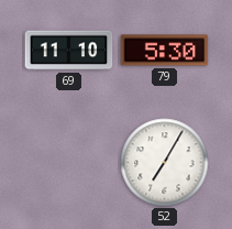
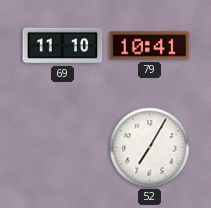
79: 5:30 -> 10:41 (150, 46)
